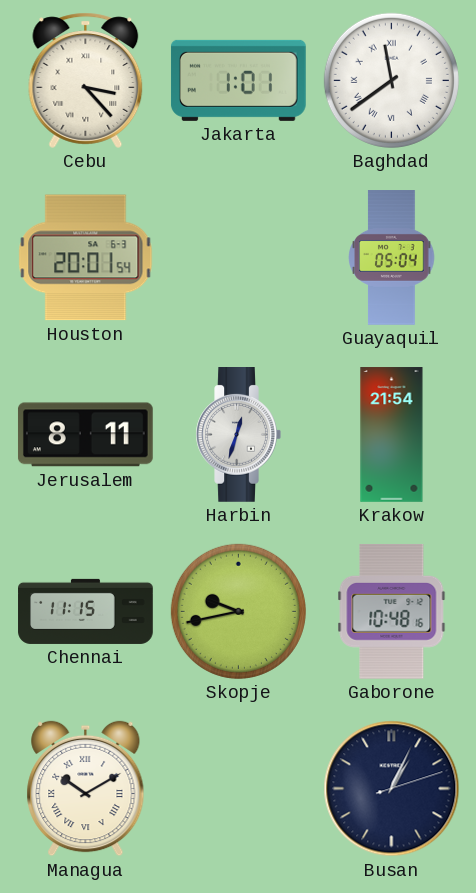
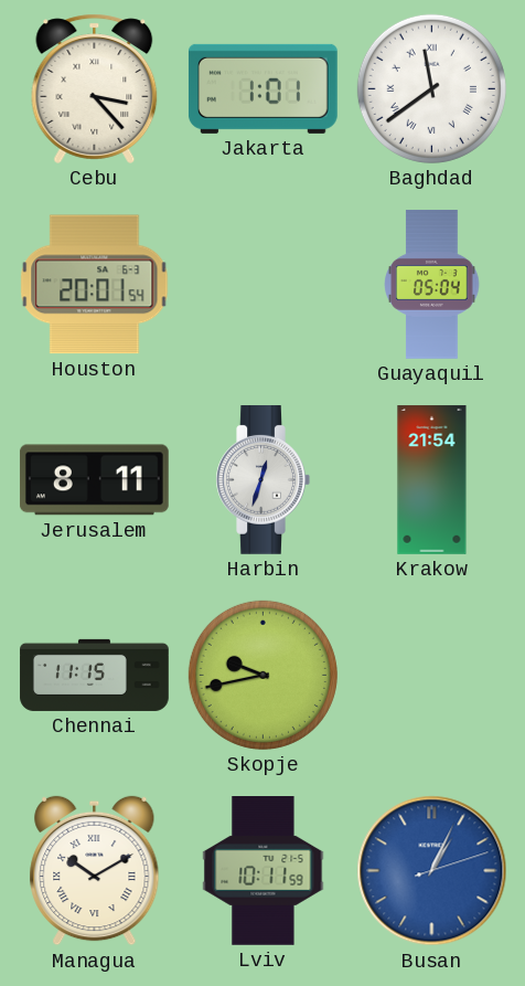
Gaborone: 10:48 -> none (392, 611)
Lviv: none -> 10:11 (264, 871)
Busan dial: navy -> blue (432, 871)
